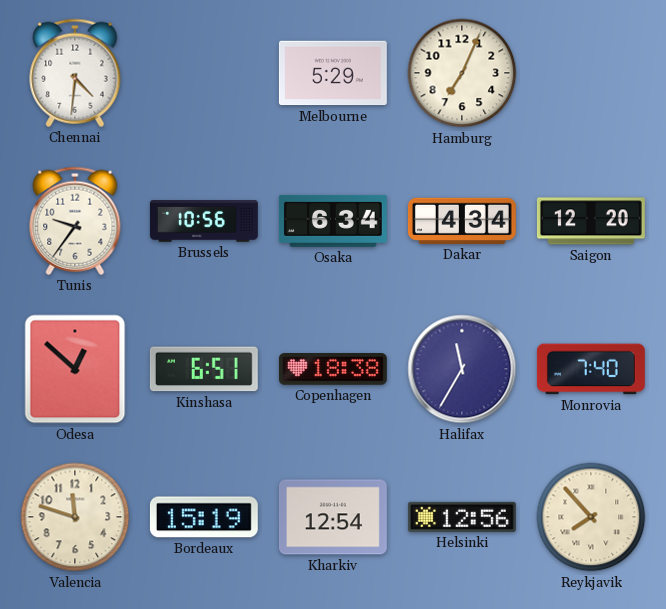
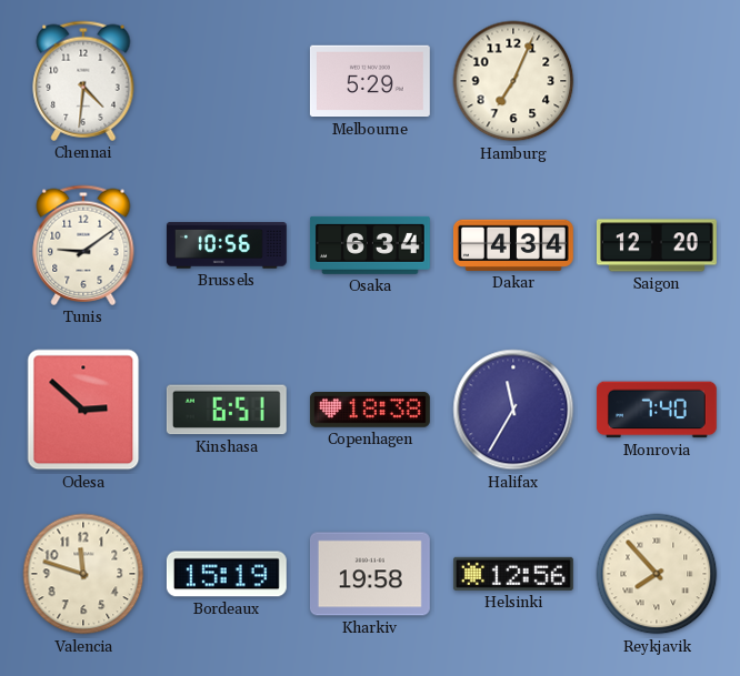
Tunis: 9:36 -> 9:09 (83, 245)
Odesa: 12:52 -> 2:52 (83, 410)
Kharkiv: 12:54 -> 19:58 (370, 574)
